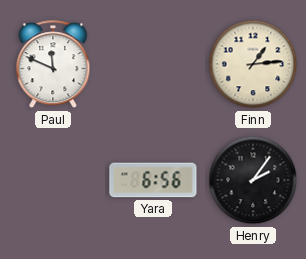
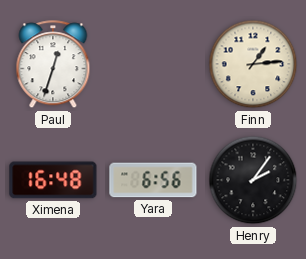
Paul: 11:49 -> 12:33 (53, 65)
Ximena: none -> 16:48 (53, 180)
